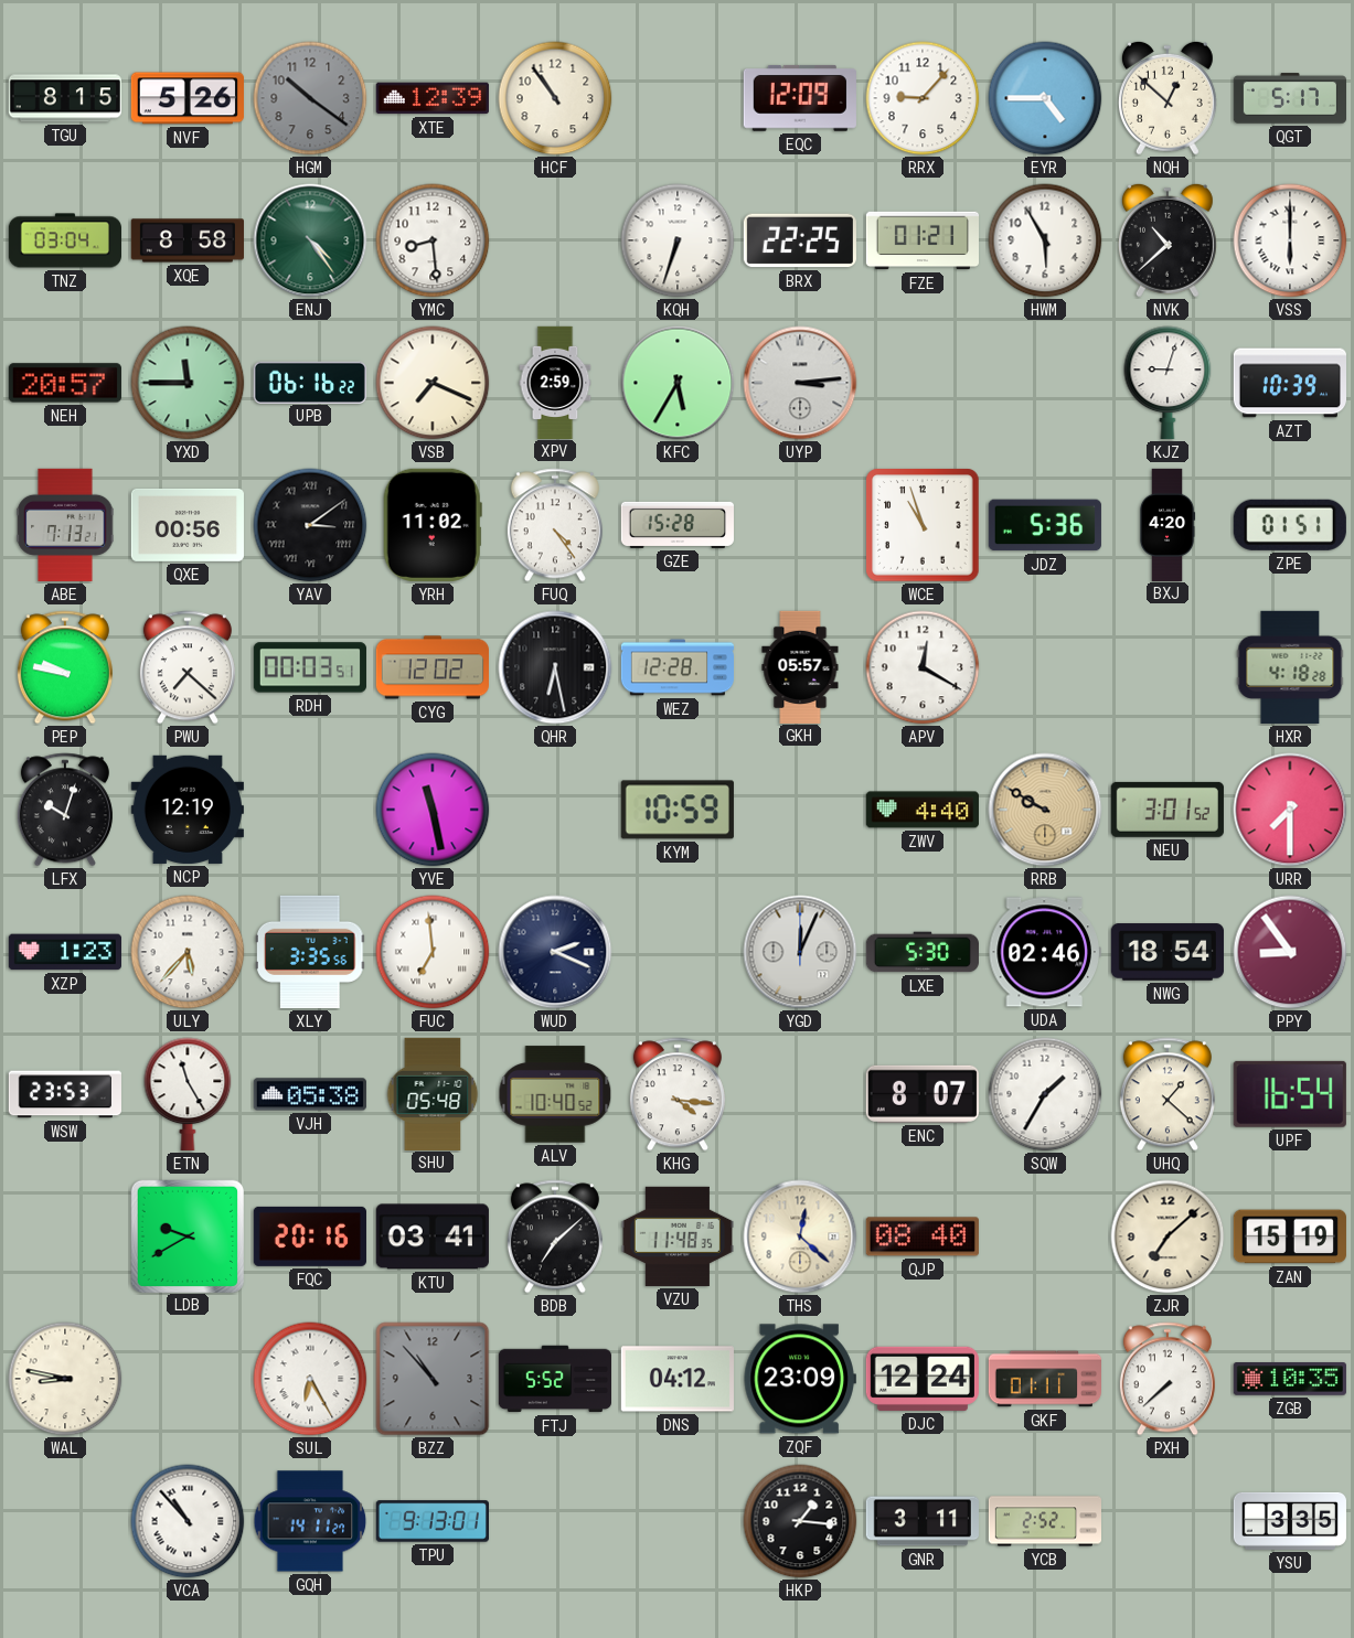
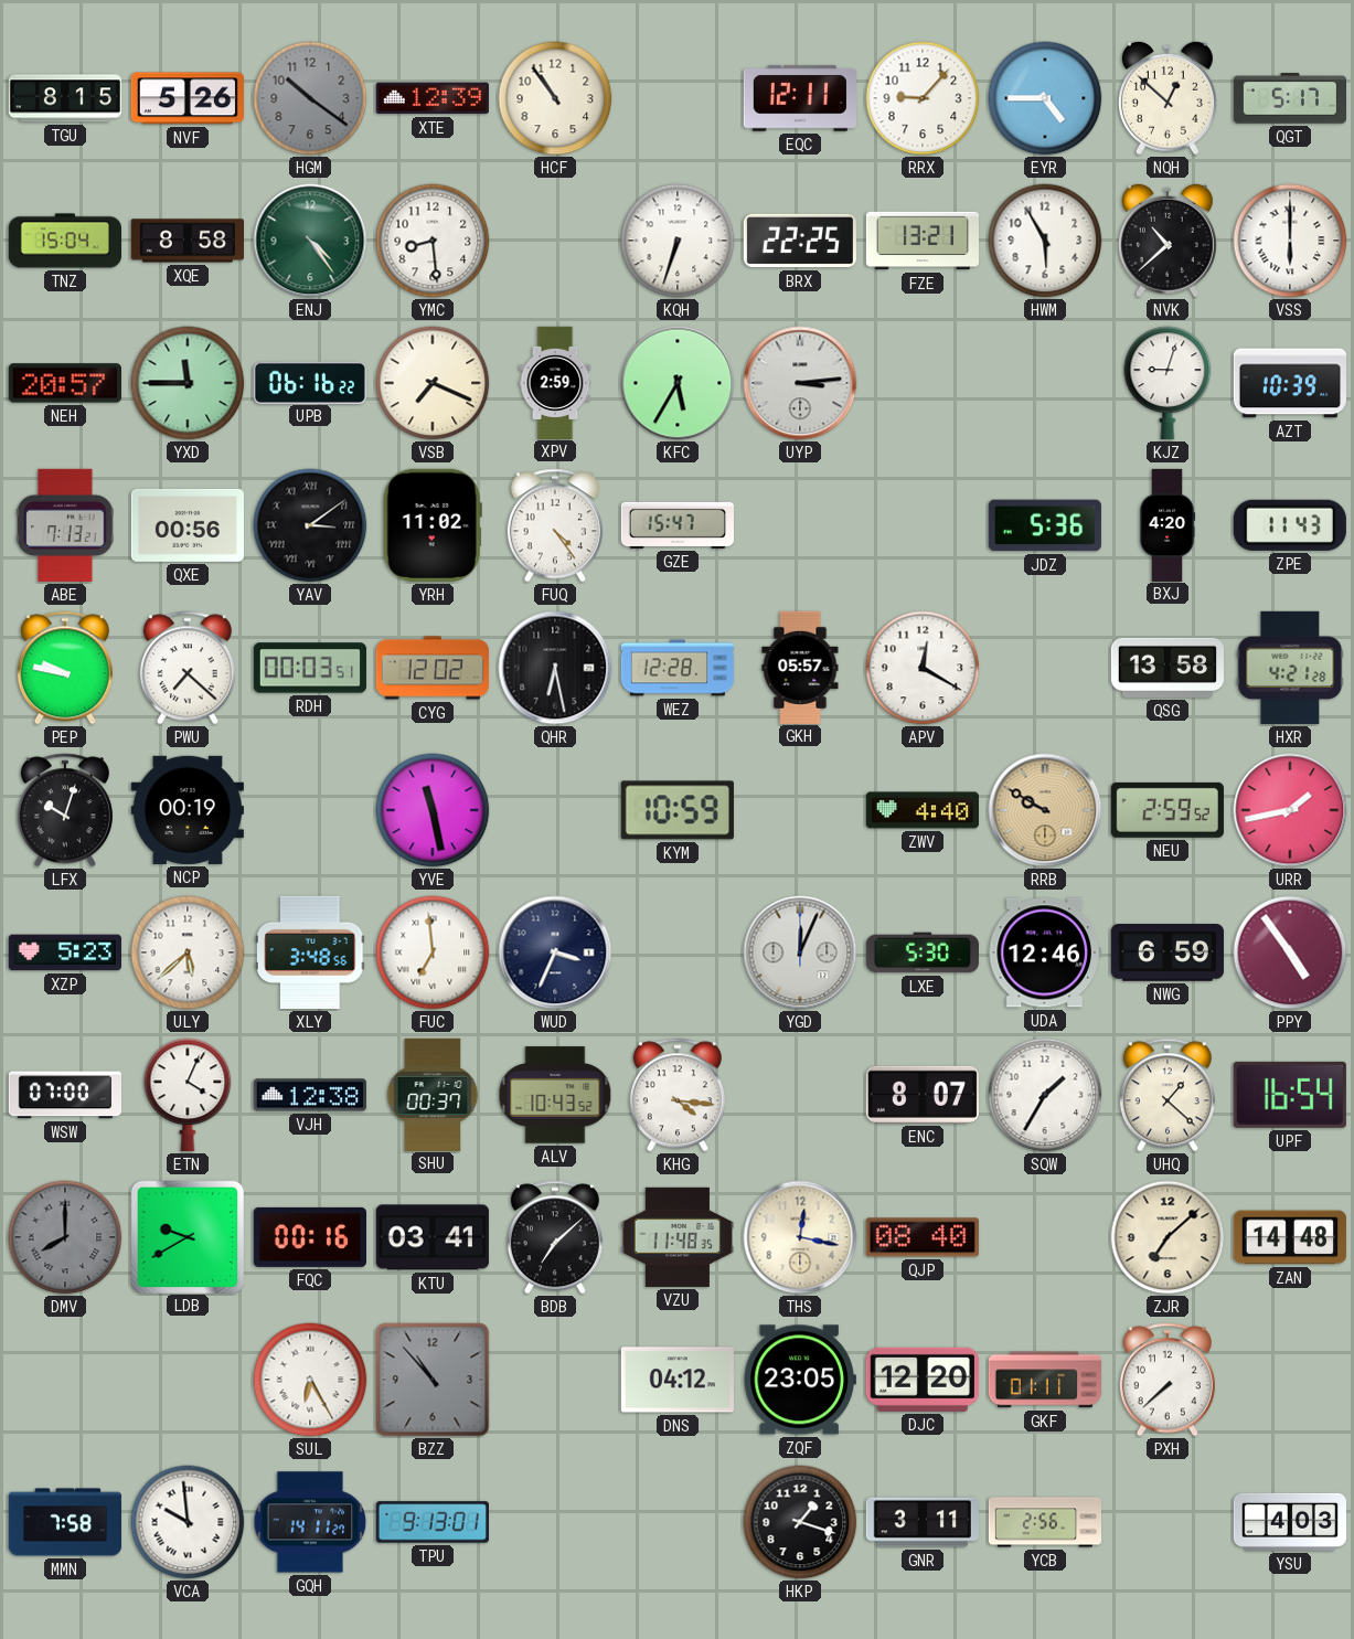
EQC: 12:09 -> 12:11 (800, 98)
TNZ: 03:04 -> 15:04 (64, 241)
FZE: 01:21 -> 13:21 (921, 241)
GZE: 15:28 -> 15:47 (678, 525)
WCE: 10:57 -> none (923, 525)
ZPE: 01:51 -> 11:43 (1290, 525)
QSG: none -> 13:58 (1168, 668)
HXR: 4:18 -> 4:21 (1290, 668)
NCP: 12:19 -> 00:19 (188, 810)
NEU: 3:01 -> 2:59 (1168, 810)
URR: 7:30 -> 1:43 (1290, 810)
XZP: 1:23 -> 5:23 (65, 952)
ULY: 5:37 -> 5:38 (188, 952)
XLY: 3:35 -> 3:48 (310, 952)
WUD: 2:19 -> 3:34 (555, 952)
UDA: 02:46 -> 12:46 (1045, 952)
NWG: 18:54 -> 6:59 (1168, 952)
PPY: 8:54 -> 4:54 (1290, 952)
WSW: 23:53 -> 07:00 (65, 1095)
ETN: 11:25 -> 4:04 (188, 1095)
VJH: 05:38 -> 12:38 (310, 1095)
SHU: 05:48 -> 00:37 (433, 1094)
ALV: 10:40 -> 10:43 (555, 1095)
DMV: none -> 8:00 (65, 1237)
FQC: 20:16 -> 00:16 (310, 1237)
THS: 12:22 -> 12:17 (800, 1237)
ZAN: 15:19 -> 14:48 (1290, 1237)
WAL: 8:47 -> none (65, 1379)
FTJ: 5:52 -> none (554, 1379)
ZQF: 23:09 -> 23:05 (800, 1380)
DJC: 12:24 -> 12:20 (923, 1380)
ZGB: 10:35 -> none (1290, 1380)
MMN: none -> 7:58 (64, 1522)
VCA: 10:53 -> 9:59 (188, 1522)
HKP: 1:16 -> 1:18 (800, 1522)
YCB: 2:52 -> 2:56 (1045, 1522)
YSU: 3:35 -> 4:03 (1290, 1522)
